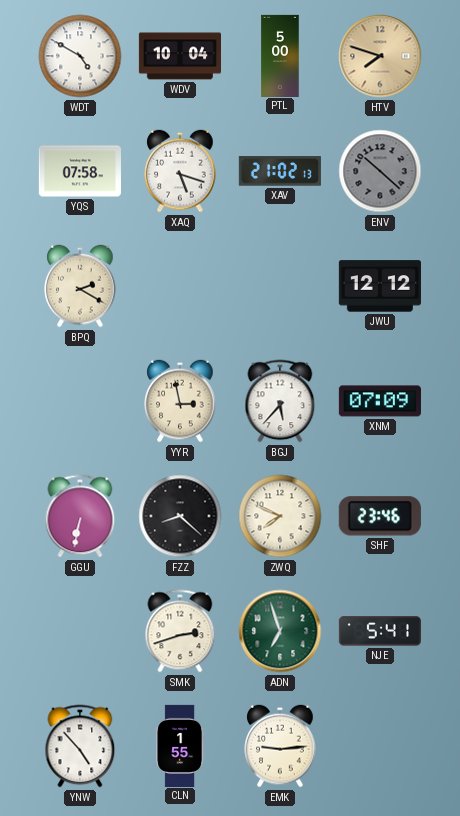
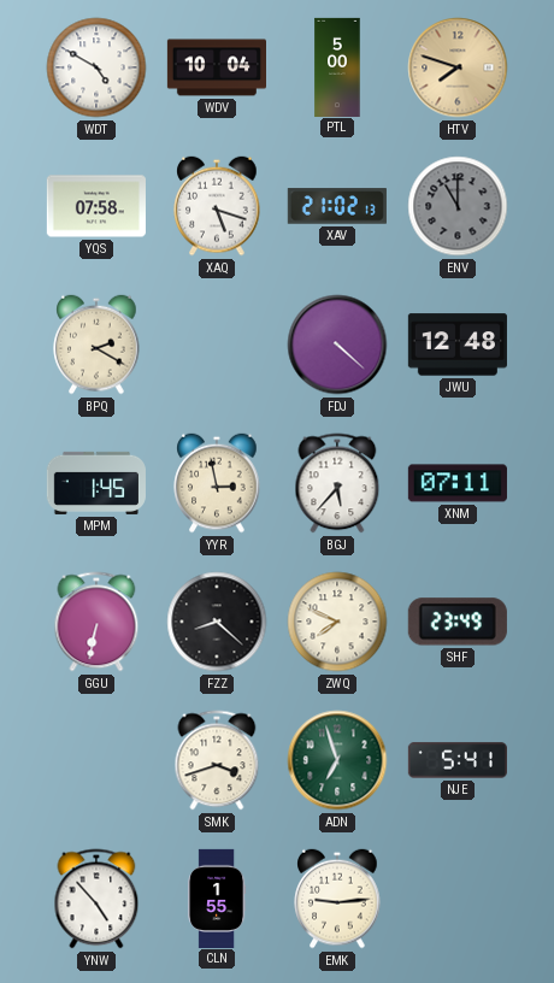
ENV: 10:22 -> 11:00 (458, 206)
FDJ: none -> 4:22 (337, 345)
JWU: 12:12 -> 12:48 (458, 345)
MPM: none -> 1:45 (96, 483)
XNM: 07:09 -> 07:11 (458, 483)
SHF: 23:46 -> 23:49 (458, 622)
SMK: 2:42 -> 3:42 (217, 760)
